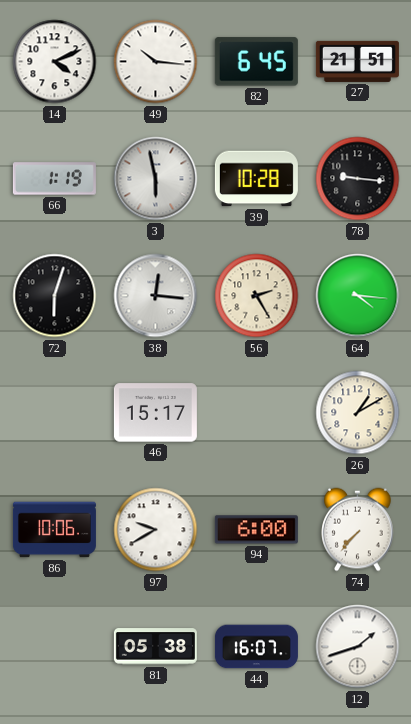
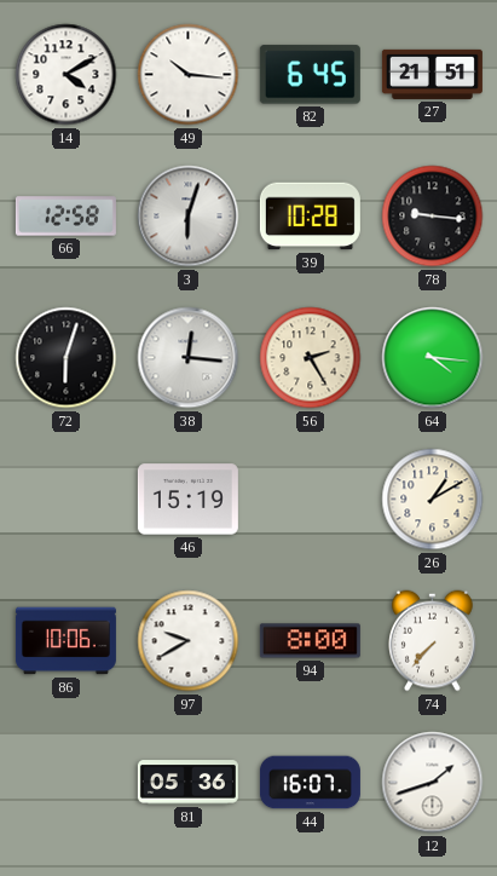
14: 4:11 -> 4:10 (67, 75)
66: 1:19 -> 12:58 (65, 217)
3: 5:58 -> 6:03 (189, 217)
46: 15:17 -> 15:19 (187, 500)
94: 6:00 -> 8:00 (310, 641)
81: 05:38 -> 05:36 (187, 783)
